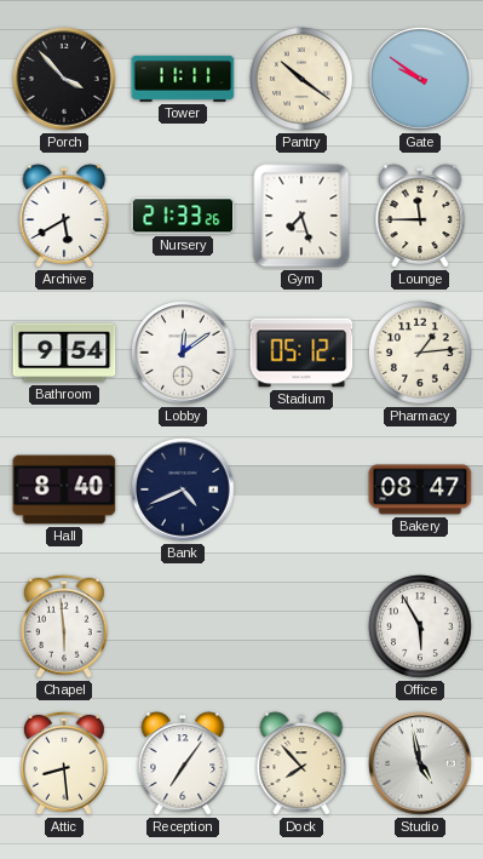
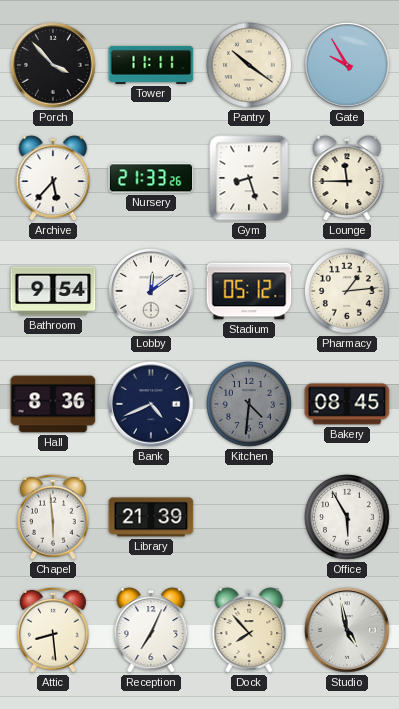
Gate: 9:51 -> 9:55 (347, 65)
Archive: 5:40 -> 5:37 (53, 178)
Gym: 7:27 -> 8:27 (249, 178)
Hall: 8:40 -> 8:36 (53, 404)
Kitchen: none -> 4:31 (250, 405)
Bakery: 08:47 -> 08:45 (347, 404)
Library: none -> 21:39 (151, 517)
Reception: 7:06 -> 7:04 (151, 630)
